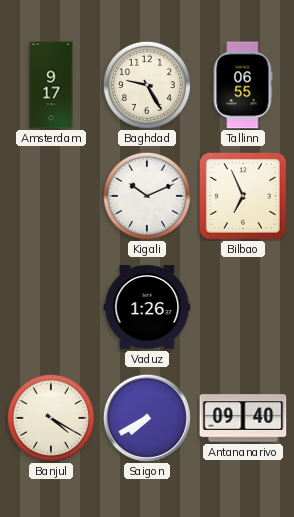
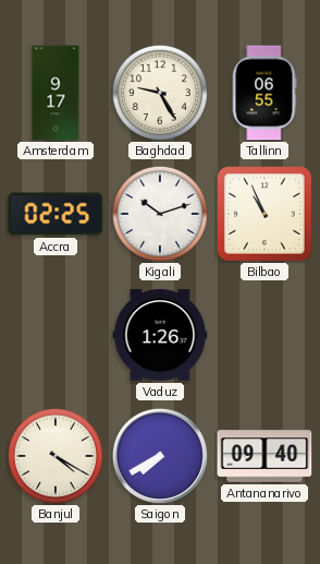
Accra: none -> 02:25 (56, 214)
Kigali: 10:11 -> 10:12 (160, 214)
Bilbao: 6:56 -> 10:56 (266, 215)
